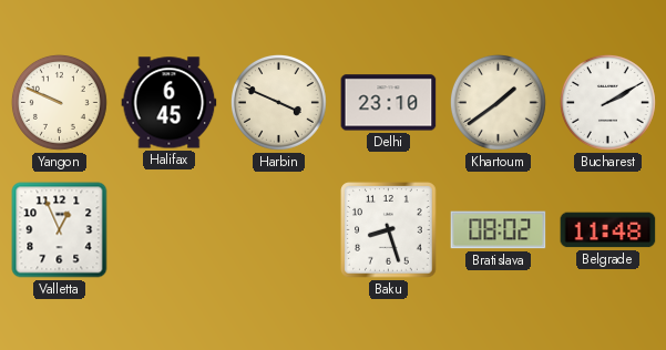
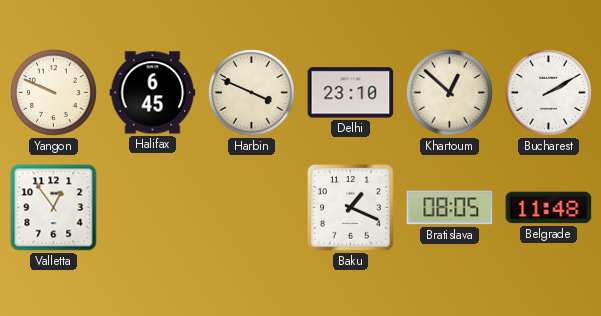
Khartoum: 1:39 -> 12:52 (450, 93)
Valletta: 12:56 -> 12:54 (54, 208)
Baku: 8:27 -> 1:19 (351, 208)
Bratislava: 08:02 -> 08:05 (450, 208)
